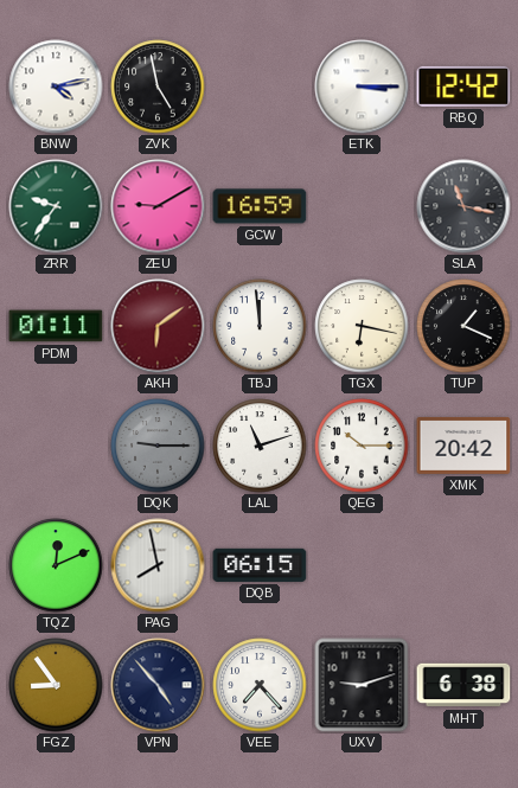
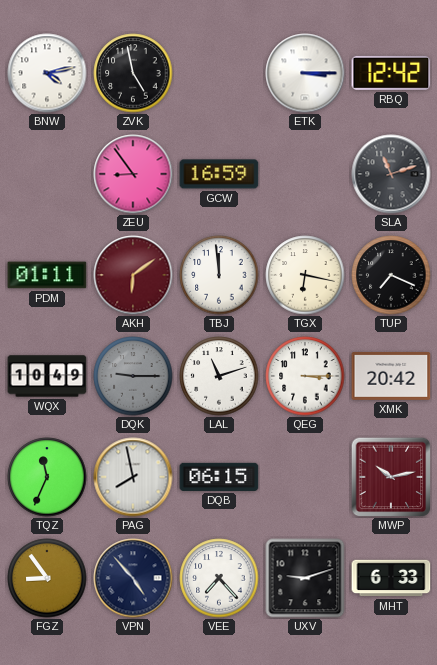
ZRR: 9:36 -> none (56, 206)
ZEU: 9:10 -> 8:54 (133, 174)
SLA: 11:17 -> 11:12 (391, 174)
TUP: 1:19 -> 7:19 (391, 275)
WQX: none -> 10:49 (47, 376)
QEG: 10:15 -> 3:15 (305, 376)
TQZ: 12:11 -> 11:34 (47, 477)
MWP: none -> 10:13 (391, 477)
MHT: 6:38 -> 6:33 (391, 578)
